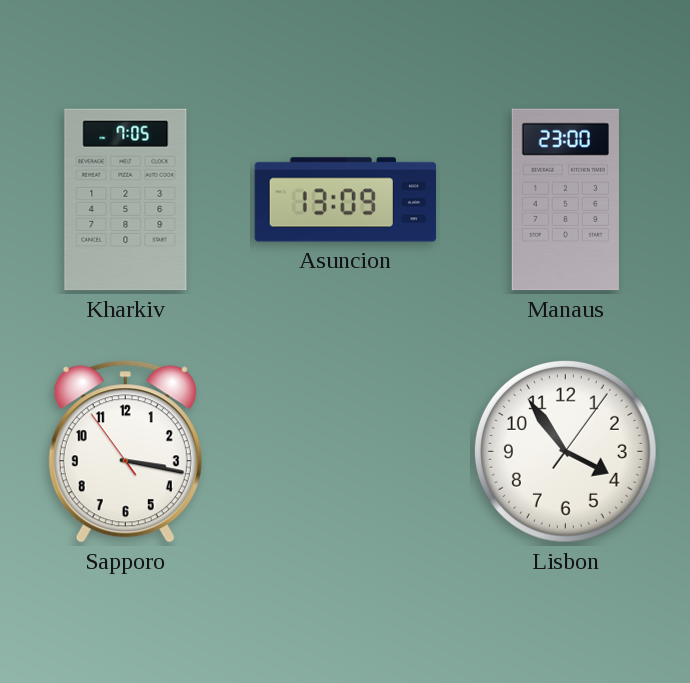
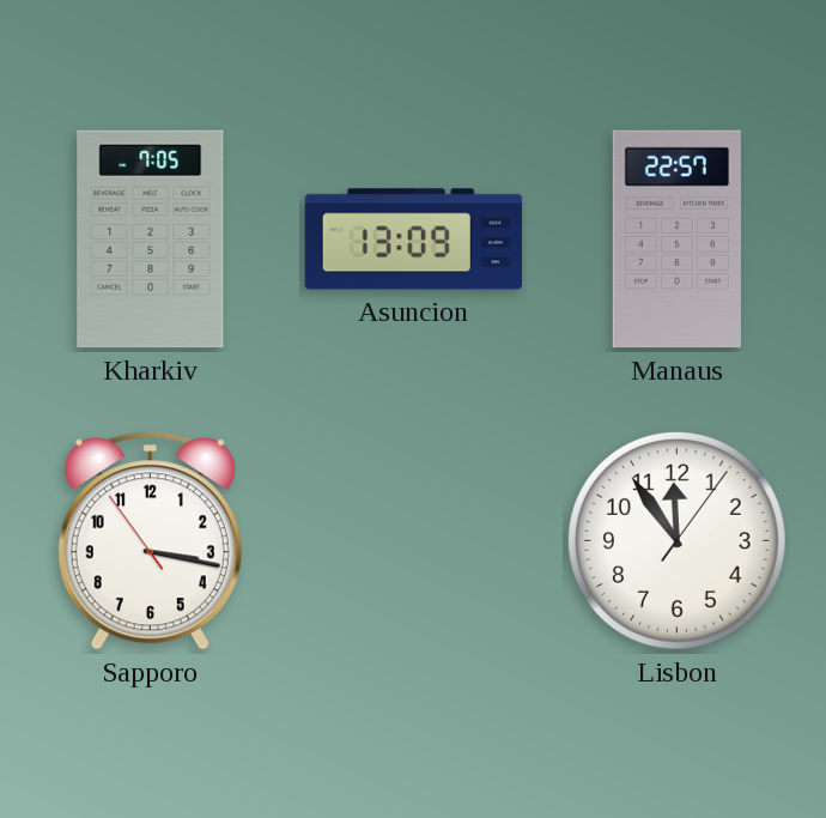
Manaus: 23:00 -> 22:57 (676, 240)
Lisbon: 3:54 -> 11:54 (676, 540)
